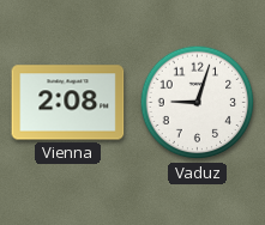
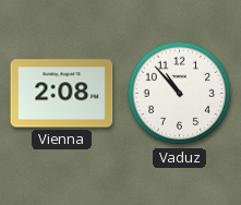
Vaduz: 9:03 -> 10:53 (180, 94)
